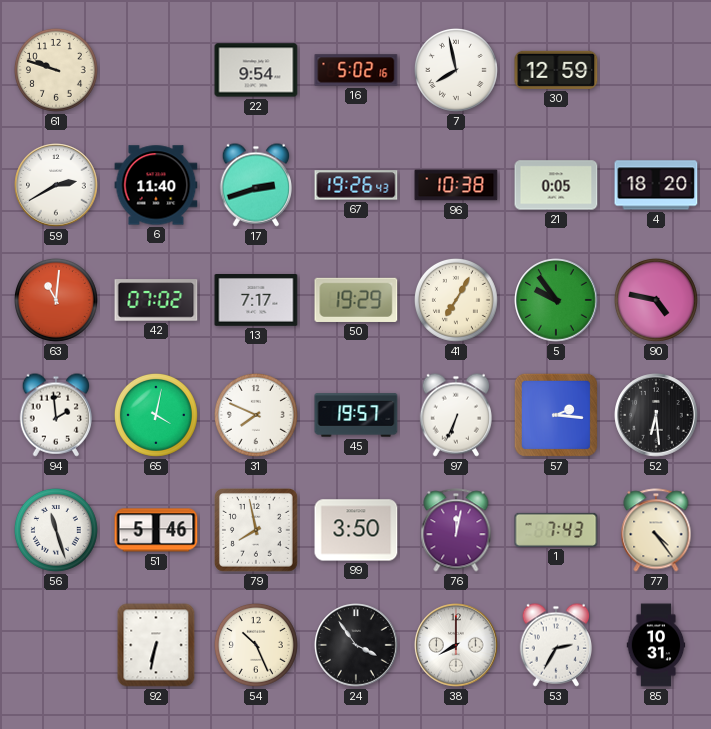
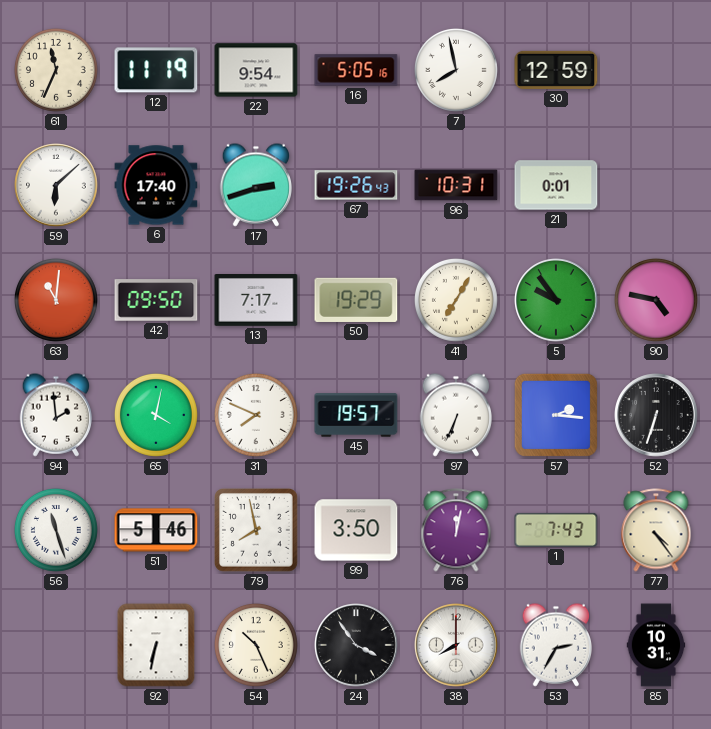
61: 9:48 -> 11:34 (56, 70)
12: none -> 11:19 (156, 70)
16: 5:02 -> 5:05 (356, 70)
59: 2:40 -> 6:08 (56, 185)
6: 11:40 -> 17:40 (156, 185)
96: 10:38 -> 10:31 (456, 185)
21: 0:05 -> 0:01 (556, 185)
4: 18:20 -> none (656, 185)
42: 07:02 -> 09:50 (156, 300)
52: 6:29 -> 6:33 (656, 415)
